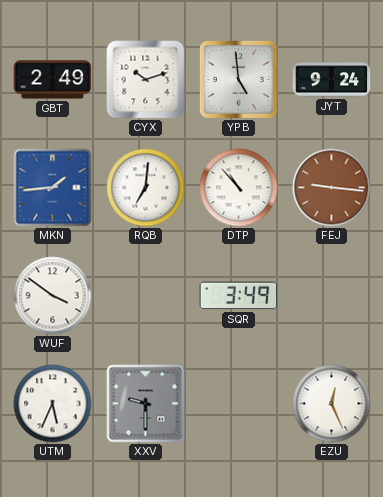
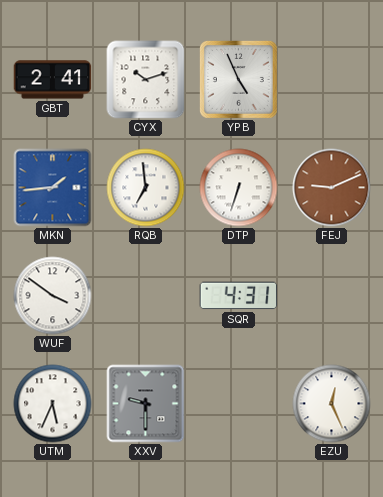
GBT: 2:49 -> 2:41 (53, 80)
YPB: 4:59 -> 4:56 (238, 79)
JYT: 9:24 -> none (332, 80)
RQB: 7:01 -> 6:59 (146, 188)
DTP: 10:53 -> 6:33 (239, 188)
FEJ: 9:16 -> 9:11 (332, 188)
SQR: 3:49 -> 4:31 (239, 296)
